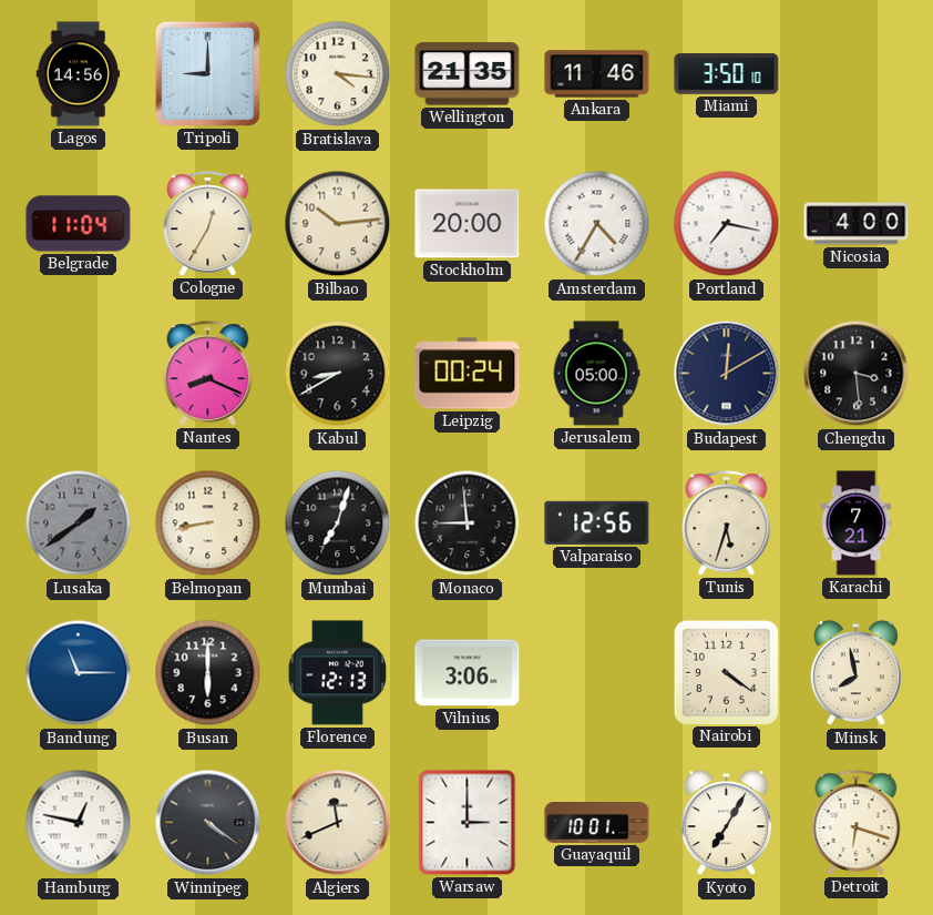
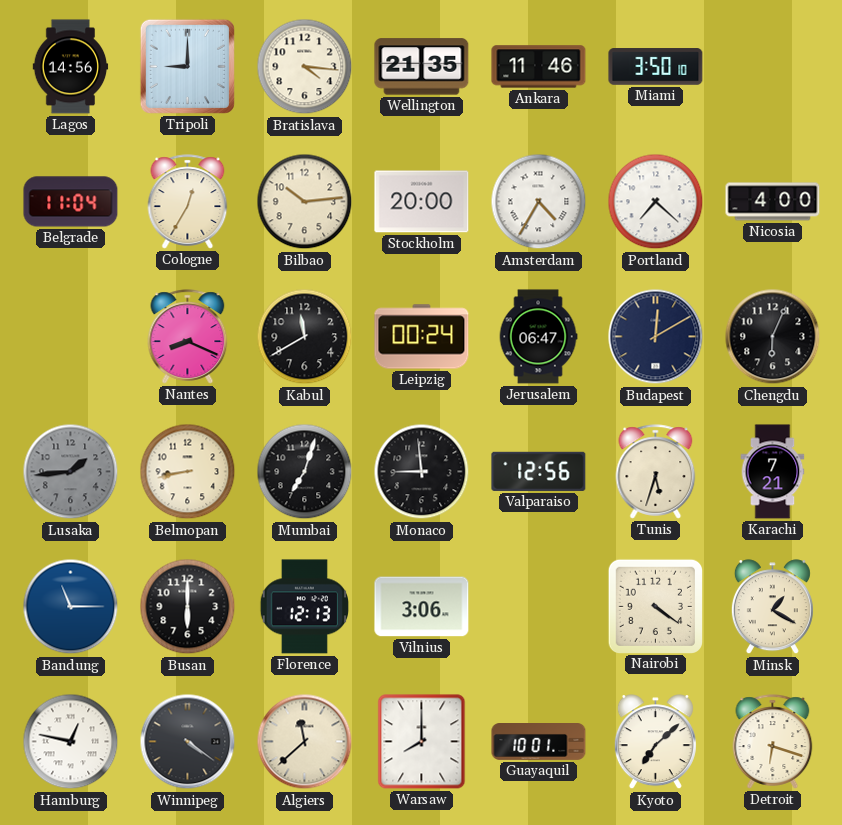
Portland: 7:17 -> 7:22 (656, 202)
Kabul: 8:40 -> 11:40 (305, 337)
Jerusalem: 05:00 -> 06:47 (538, 337)
Chengdu: 3:29 -> 6:04 (773, 337)
Lusaka: 1:39 -> 1:44 (71, 472)
Minsk: 7:58 -> 1:20 (772, 607)
Algiers: 11:41 -> 11:38 (305, 742)
Warsaw: 3:00 -> 8:00 (422, 742)
Kyoto: 7:05 -> 7:08 (655, 742)
